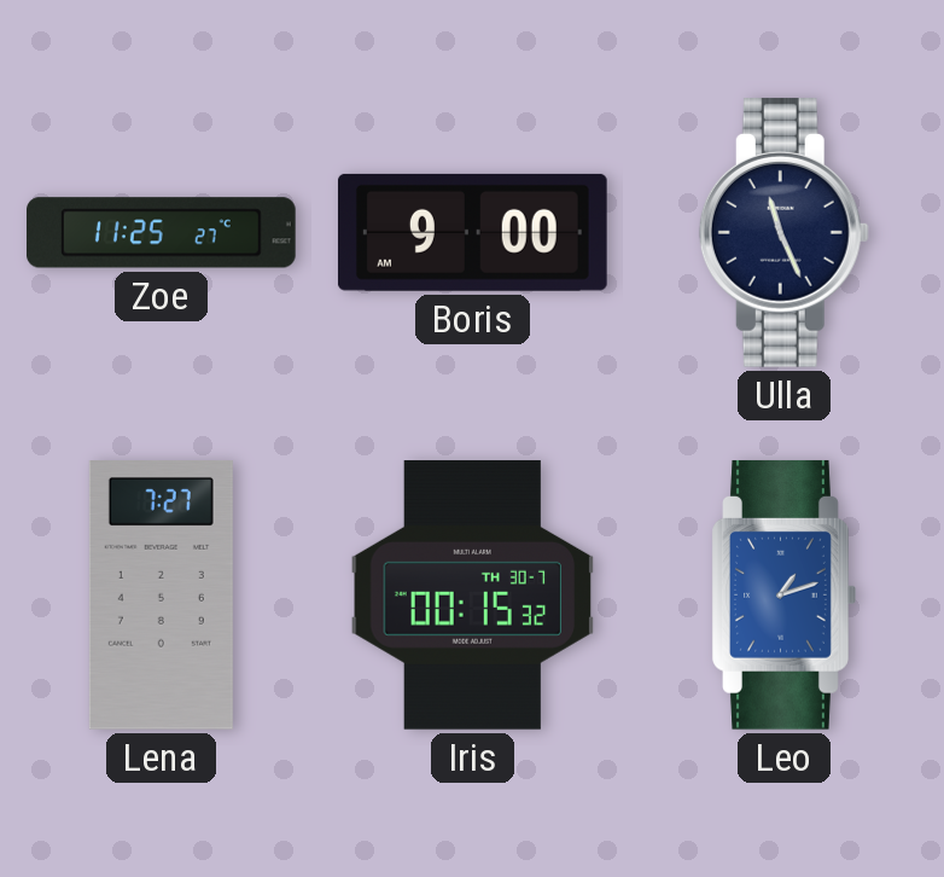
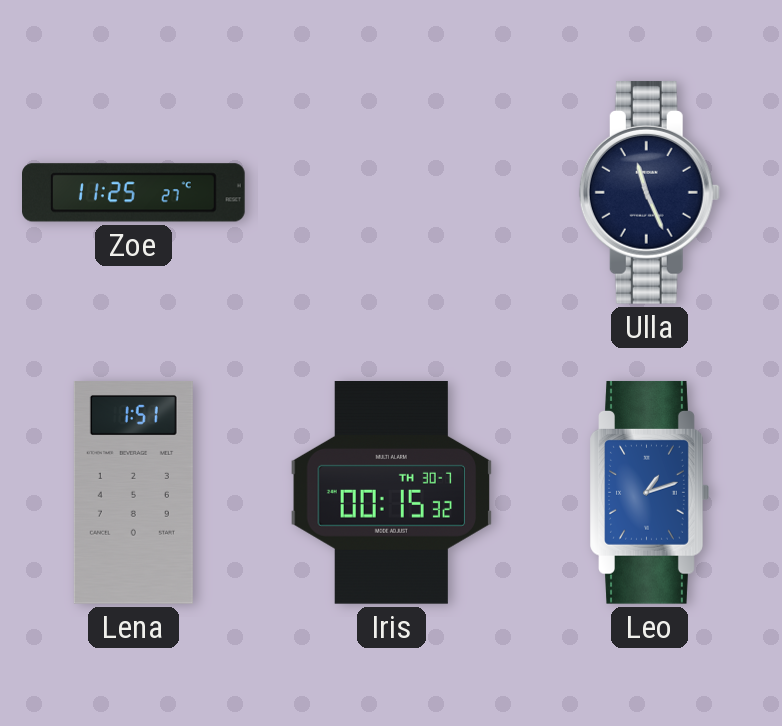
Boris: 9:00 -> none (472, 232)
Lena: 7:27 -> 1:51 (133, 493)
